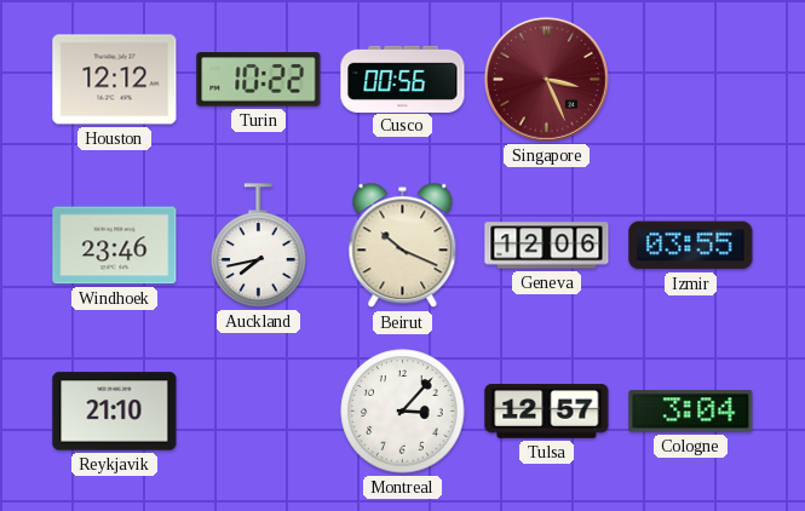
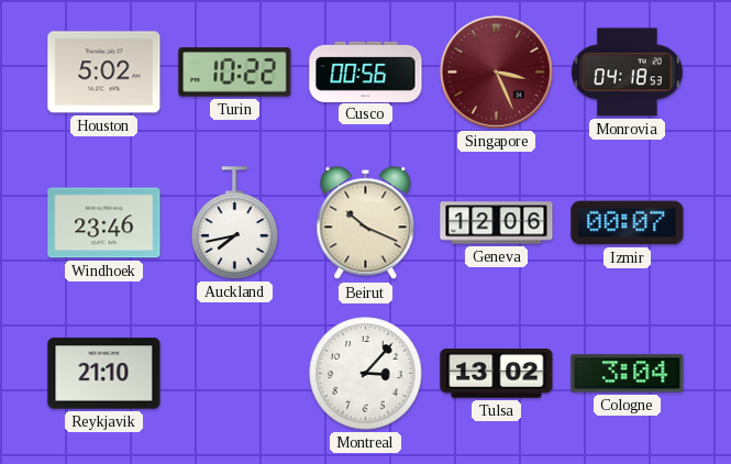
Houston: 12:12 -> 5:02 (104, 73)
Monrovia: none -> 04:18 (628, 73)
Izmir: 03:55 -> 00:07 (628, 223)
Tulsa: 12:57 -> 13:02 (497, 374)
